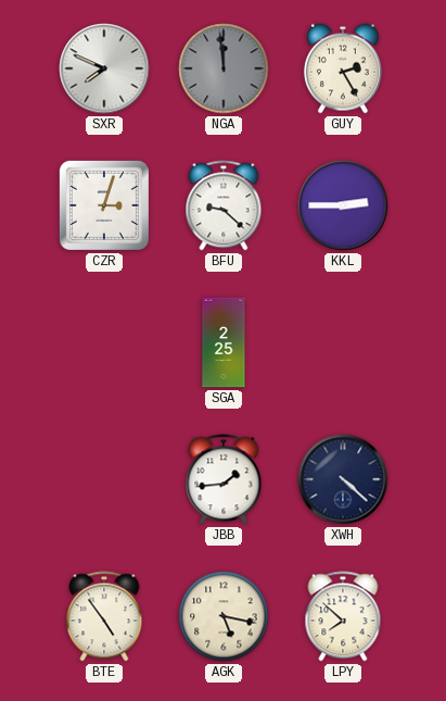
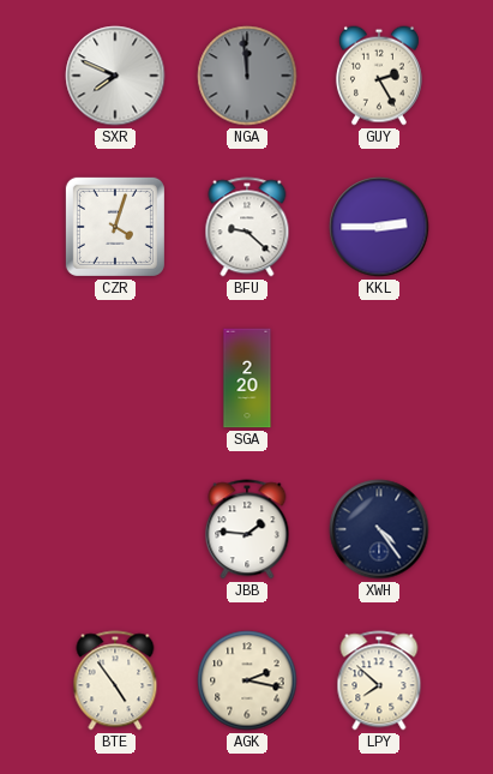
CZR: 3:03 -> 4:03 (115, 227)
SGA: 2:25 -> 2:20 (247, 378)
JBB: 1:44 -> 1:46 (247, 529)
XWH: 4:22 -> 4:24 (379, 529)
AGK: 5:17 -> 2:17 (247, 680)
